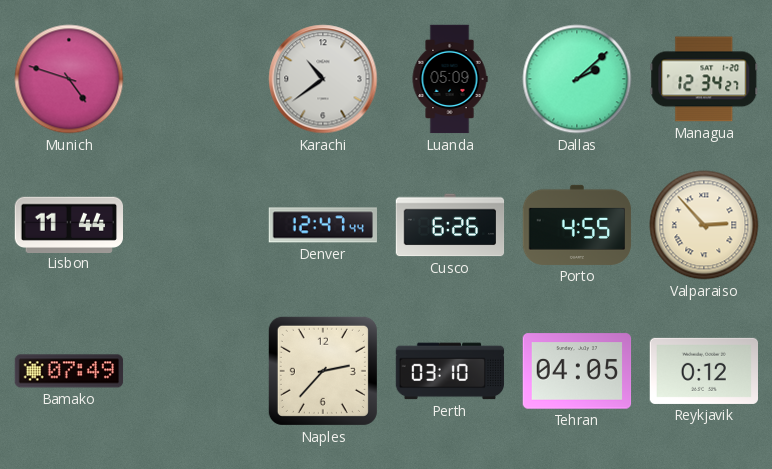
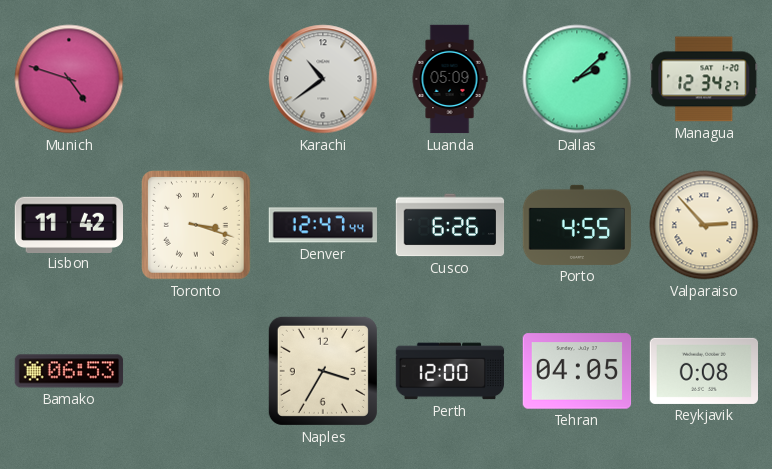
Lisbon: 11:44 -> 11:42 (68, 224)
Toronto: none -> 3:18 (197, 226)
Bamako: 07:49 -> 06:53 (69, 371)
Naples: 2:37 -> 3:35 (323, 371)
Perth: 03:10 -> 12:00 (450, 371)
Reykjavik: 0:12 -> 0:08 (703, 371)
